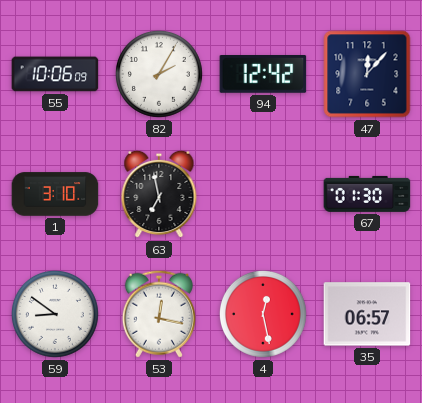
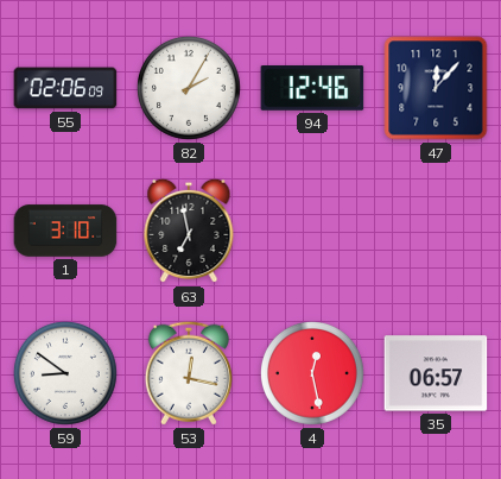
55: 10:06 -> 02:06 (65, 88)
94: 12:42 -> 12:46 (312, 89)
67: 01:30 -> none (367, 194)
